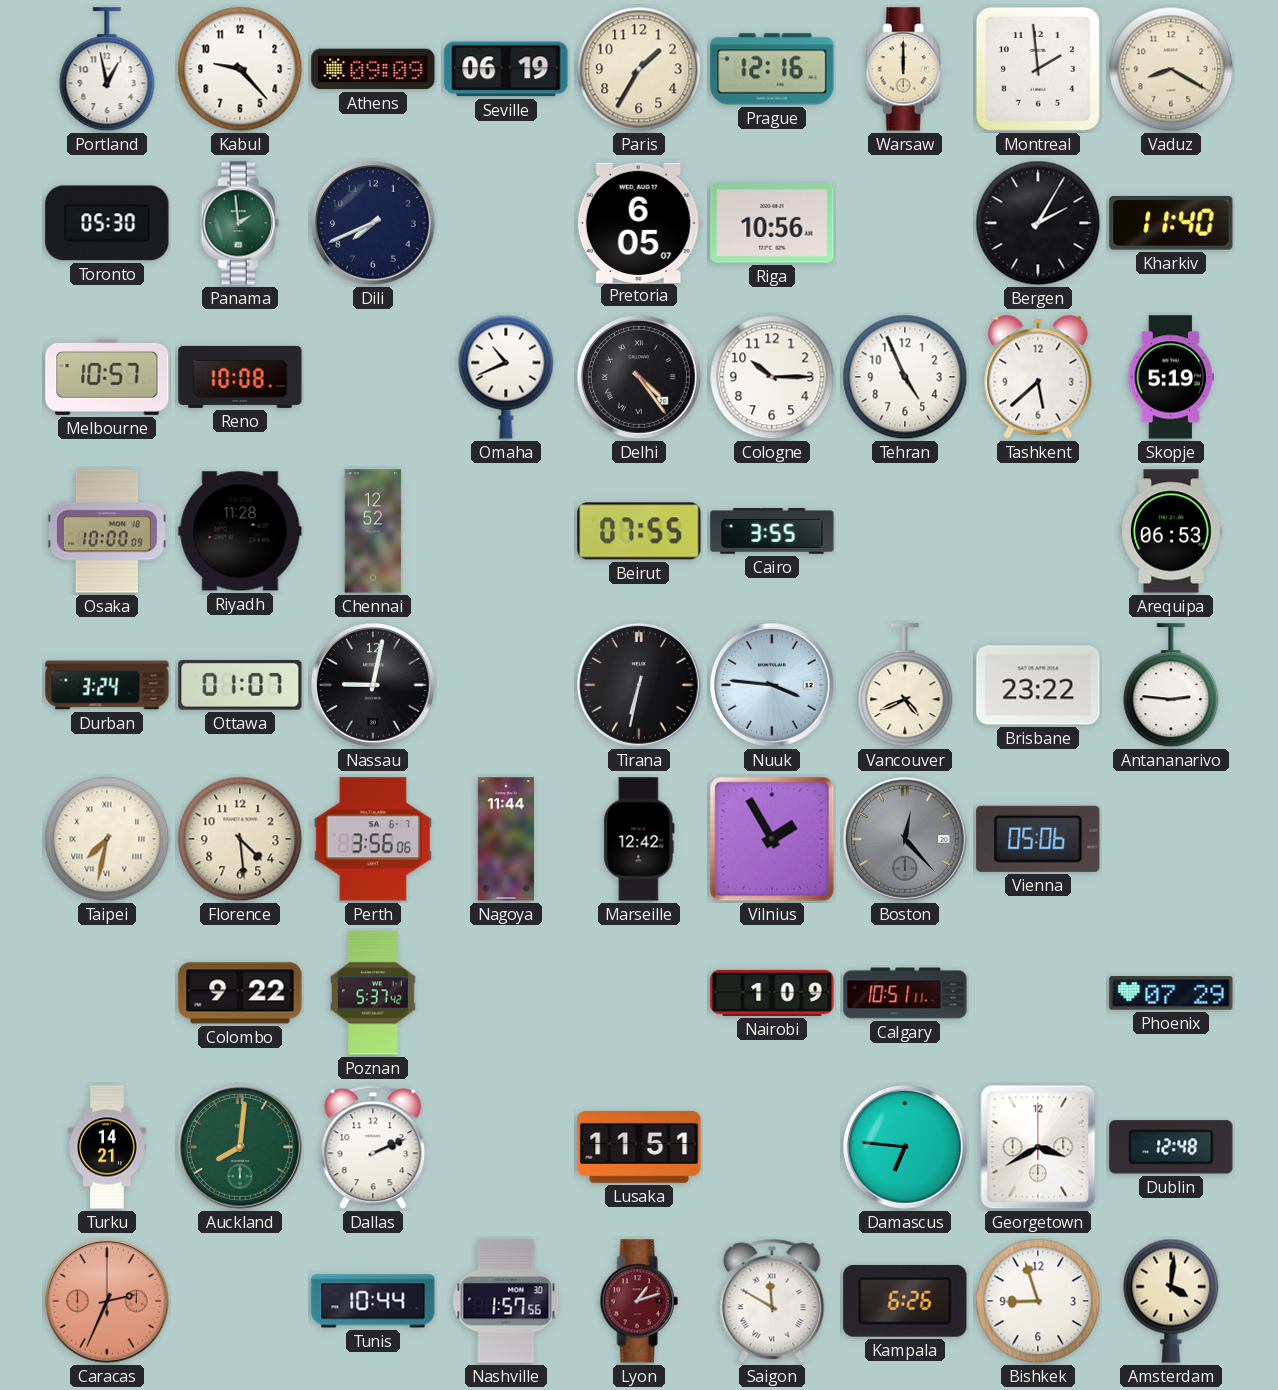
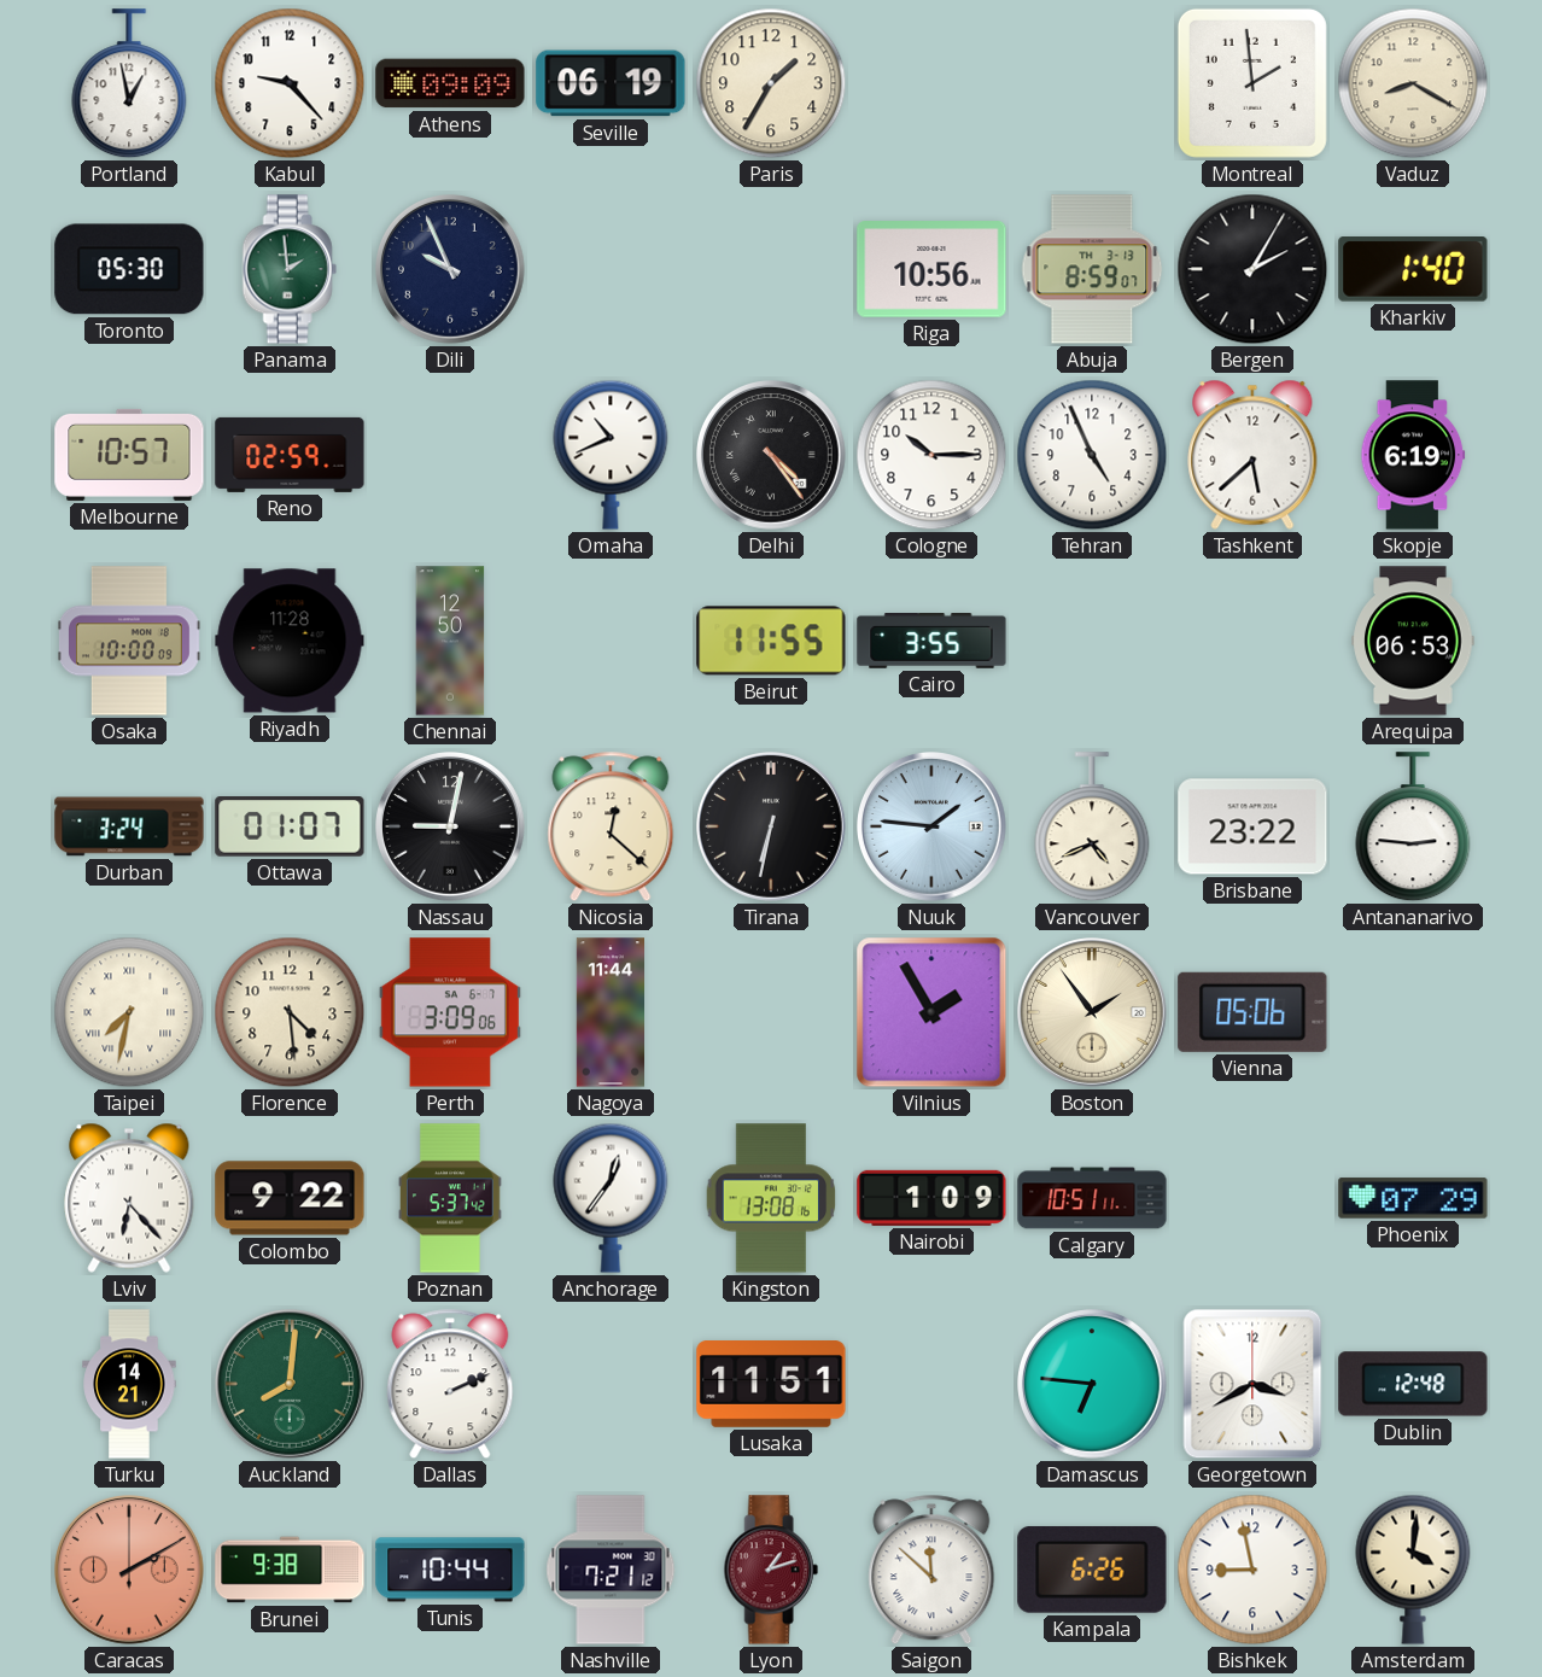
Prague: 12:16 -> none (772, 69)
Warsaw: 12:00 -> none (905, 69)
Dili: 7:41 -> 9:56 (451, 270)
Pretoria: 6:05 -> none (639, 222)
Abuja: none -> 8:59 (1092, 269)
Kharkiv: 11:40 -> 1:40 (1413, 270)
Reno: 10:08 -> 02:59 (290, 455)
Skopje: 5:19 -> 6:19 (1413, 455)
Chennai: 12:52 -> 12:50 (450, 641)
Beirut: 07:55 -> 11:55 (771, 641)
Nicosia: none -> 12:22 (611, 826)
Nuuk: 3:46 -> 1:46 (933, 828)
Perth: 3:56 -> 3:09 (450, 1012)
Marseille: 12:42 -> none (639, 839)
Boston: 12:23 -> 1:54 (1093, 1013)
Boston dial: grey -> cream (1093, 1013)
Lviv: none -> 6:23 (129, 1198)
Anchorage: none -> 12:36 (611, 1198)
Kingston: none -> 13:08 (771, 1198)
Caracas: 2:34 -> 2:10 (130, 1571)
Brunei: none -> 9:38 (290, 1570)
Nashville: 1:57 -> 7:21 (611, 1570)
Saigon: 11:50 -> 11:52 (931, 1570)
Bishkek: 8:57 -> 8:58 (1252, 1570)
